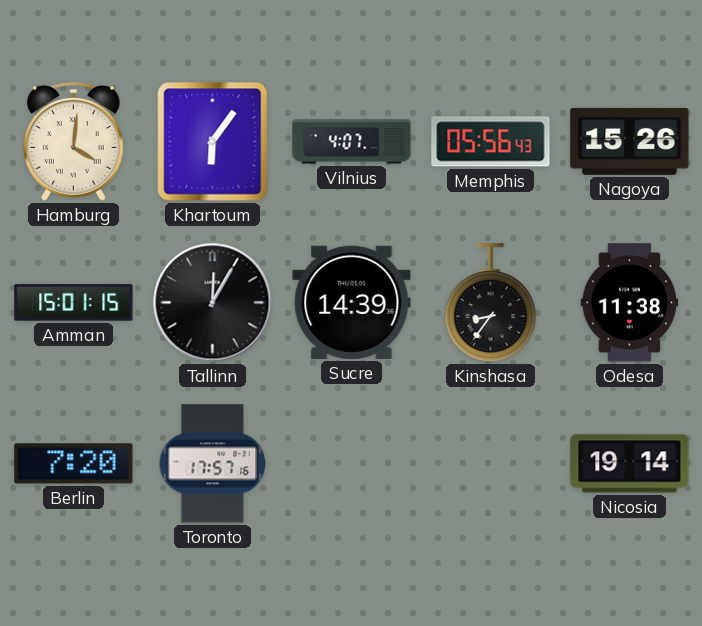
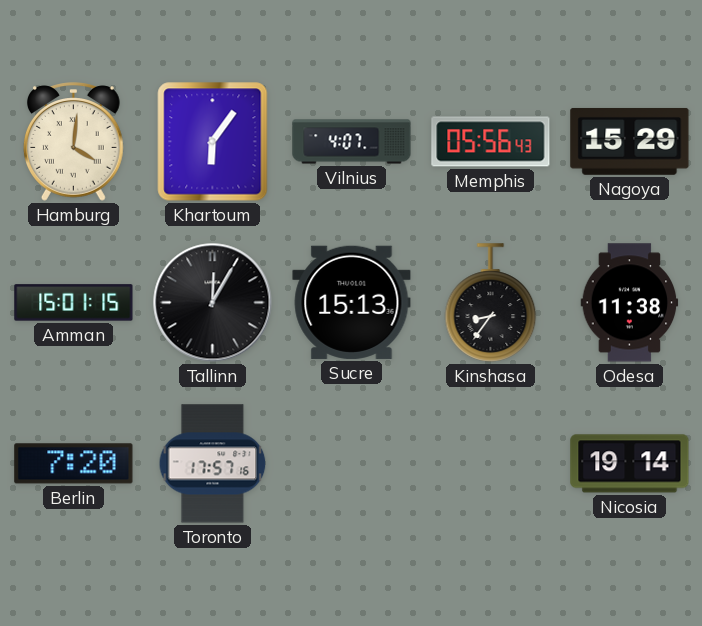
Nagoya: 15:26 -> 15:29 (630, 141)
Sucre: 14:39 -> 15:13 (352, 302)
